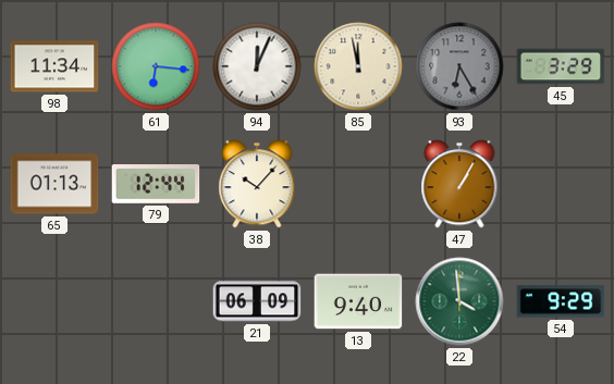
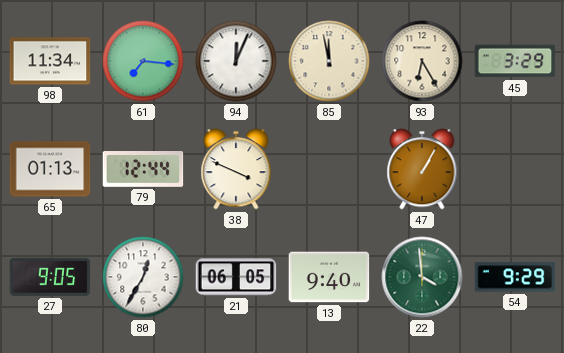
61: 6:16 -> 7:16 (143, 61)
93 dial: grey -> cream (422, 61)
38: 10:07 -> 3:49 (236, 169)
27: none -> 9:05 (50, 277)
80: none -> 12:35 (143, 277)
21: 06:09 -> 06:05 (236, 277)
